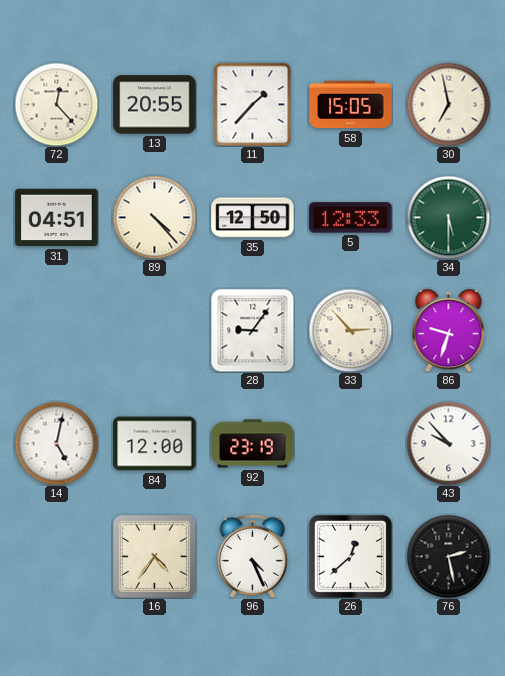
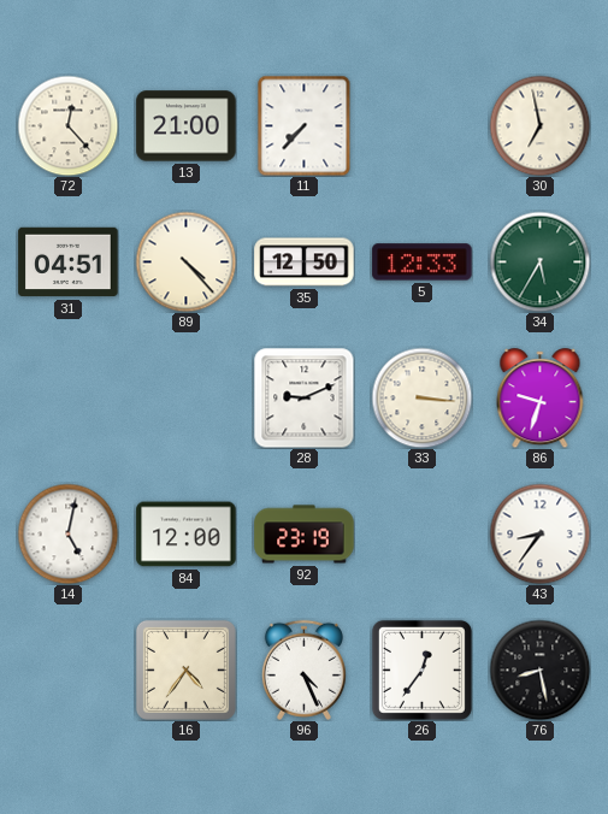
13: 20:55 -> 21:00 (187, 126)
11: 1:37 -> 7:37 (305, 125)
58: 15:05 -> none (351, 105)
34: 5:30 -> 5:35 (539, 261)
28: 9:06 -> 9:11 (303, 397)
33: 2:53 -> 3:16 (421, 397)
43: 9:53 -> 8:36 (539, 533)
26: 12:38 -> 12:36 (421, 670)
76: 2:28 -> 8:28 (539, 670)
